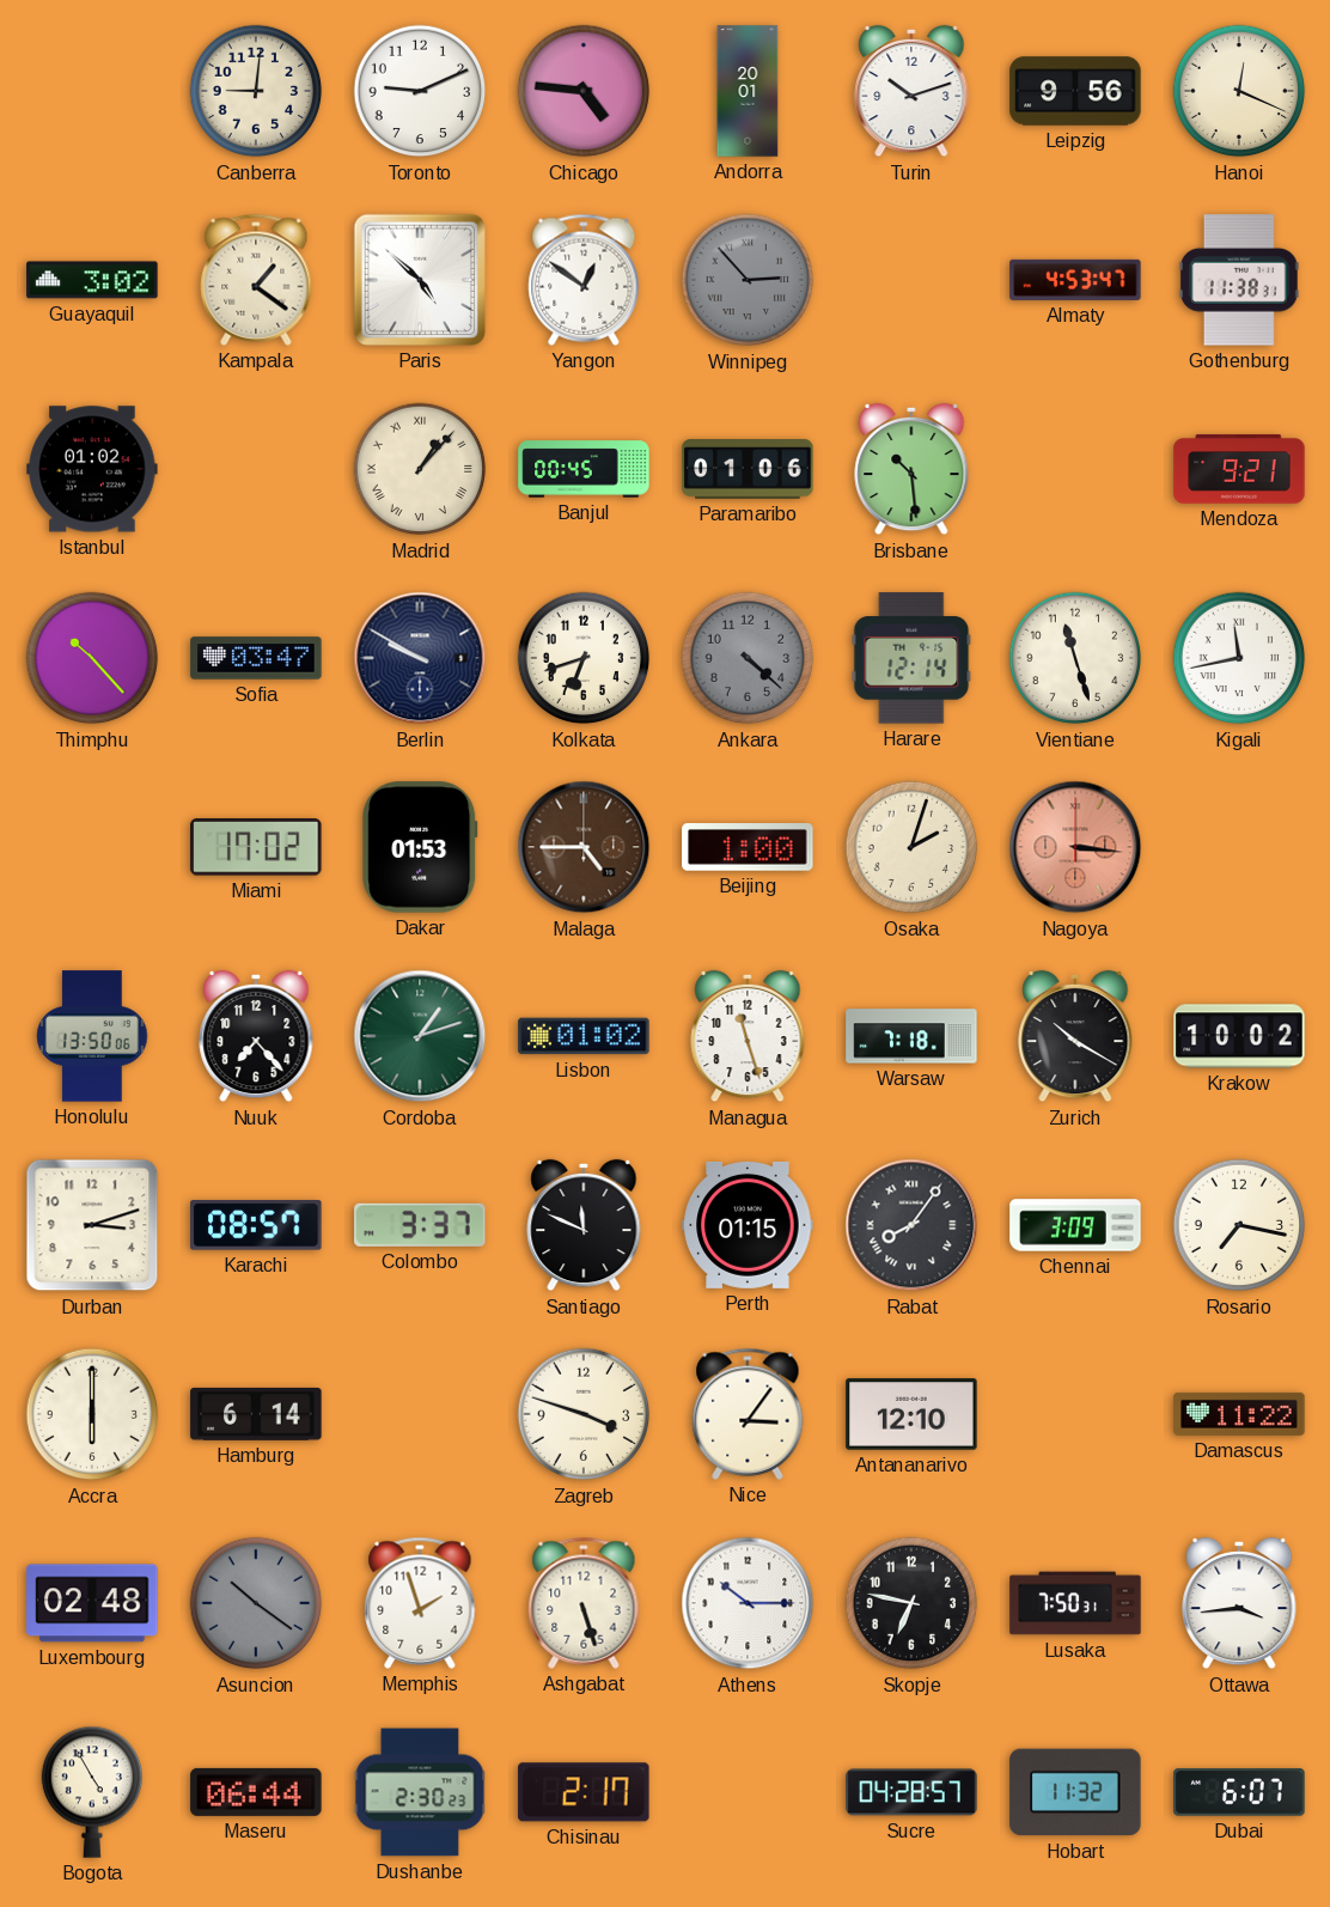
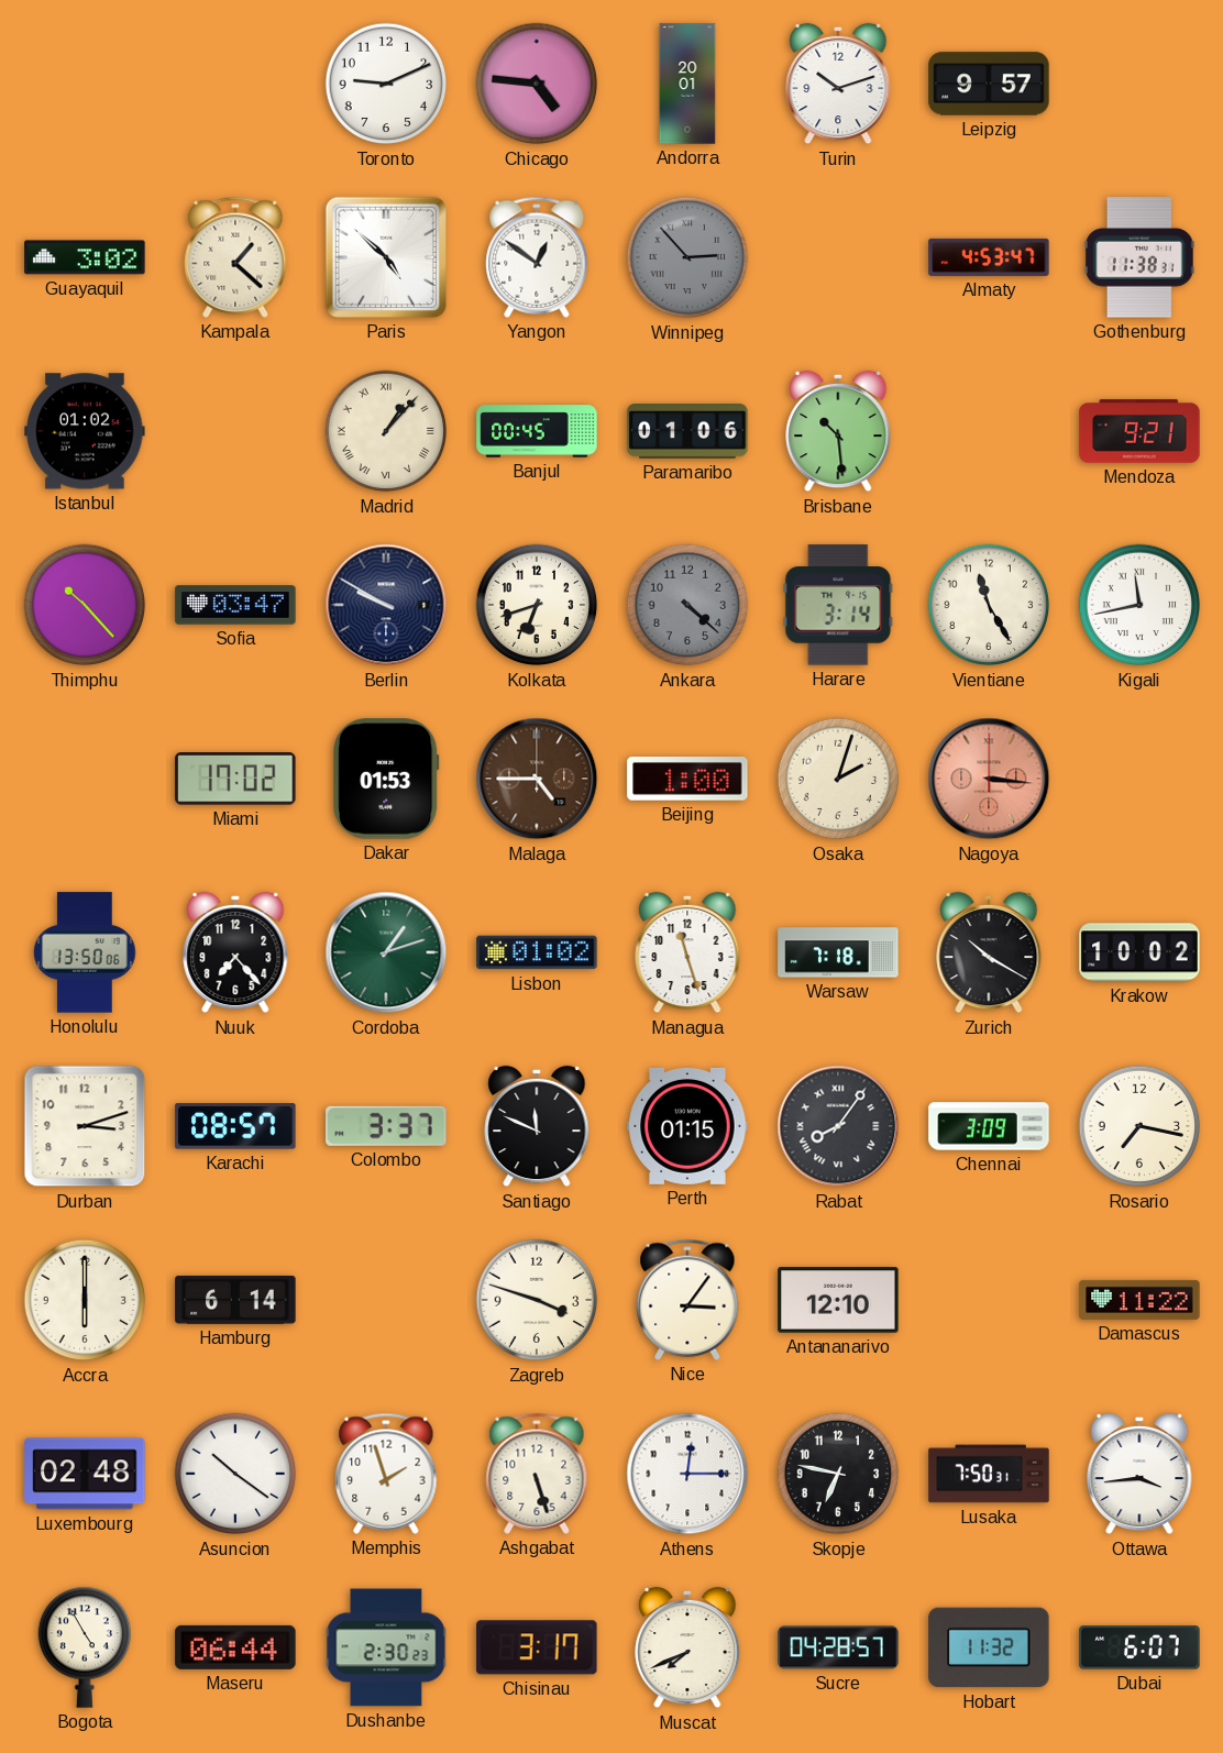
Canberra: 9:01 -> none (256, 91)
Leipzig: 9:56 -> 9:57 (989, 84)
Hanoi: 12:19 -> none (1239, 91)
Kampala: 1:21 -> 1:22 (235, 257)
Harare: 12:14 -> 3:14 (838, 605)
Vientiane: 11:27 -> 11:25 (989, 605)
Asuncion dial: grey -> white (235, 1474)
Athens: 10:15 -> 12:15 (687, 1474)
Chisinau: 2:17 -> 3:17 (537, 1647)
Muscat: none -> 7:41 (687, 1647)
